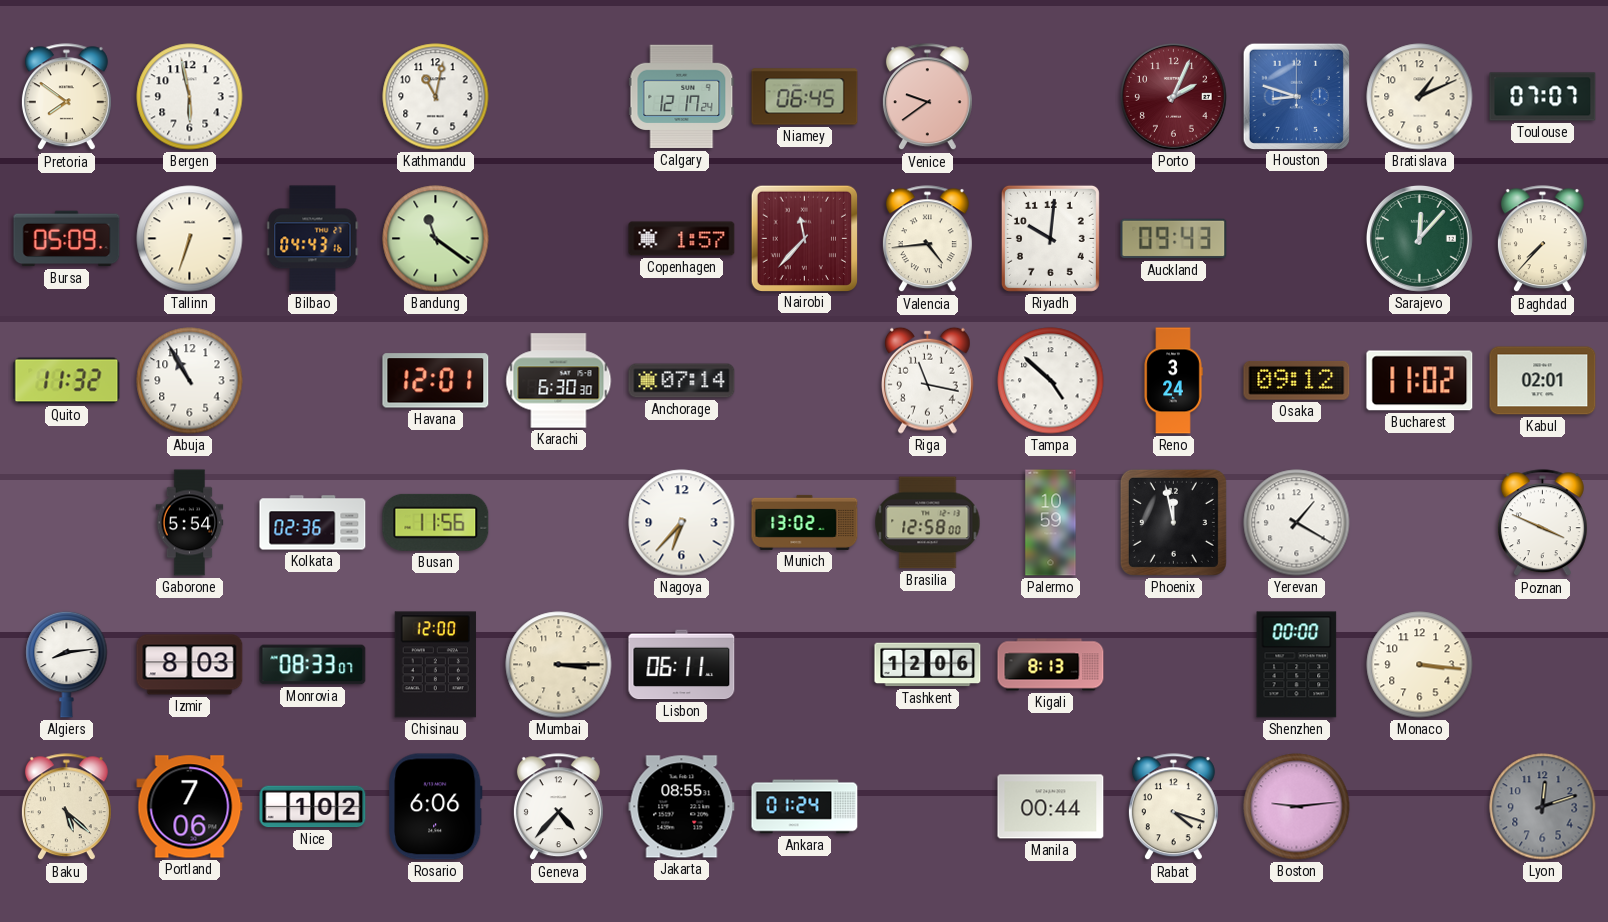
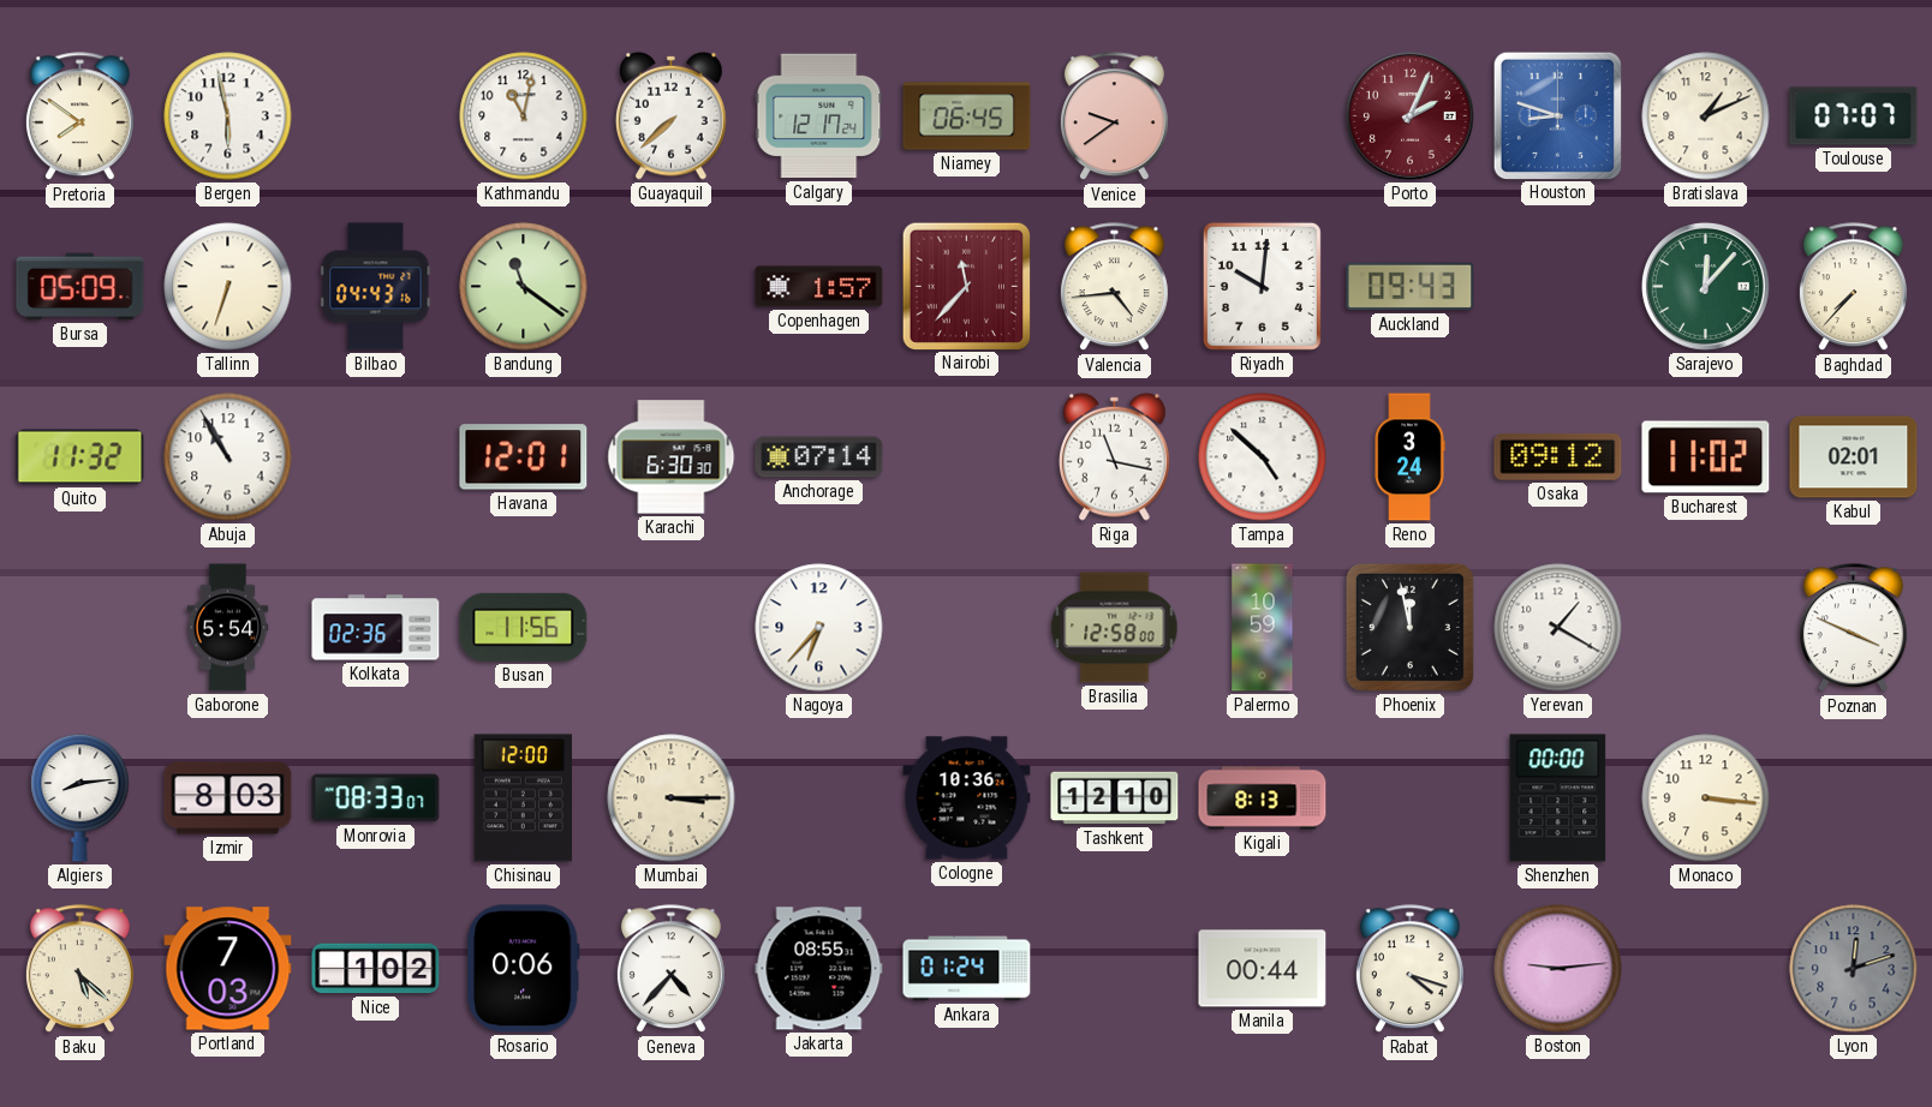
Guayaquil: none -> 7:38 (672, 115)
Munich: 13:02 -> none (805, 522)
Lisbon: 06:11 -> none (682, 665)
Cologne: none -> 10:36 (967, 798)
Tashkent: 12:06 -> 12:10 (1115, 798)
Portland: 7:06 -> 7:03 (228, 969)
Rosario: 6:06 -> 0:06 (524, 969)
